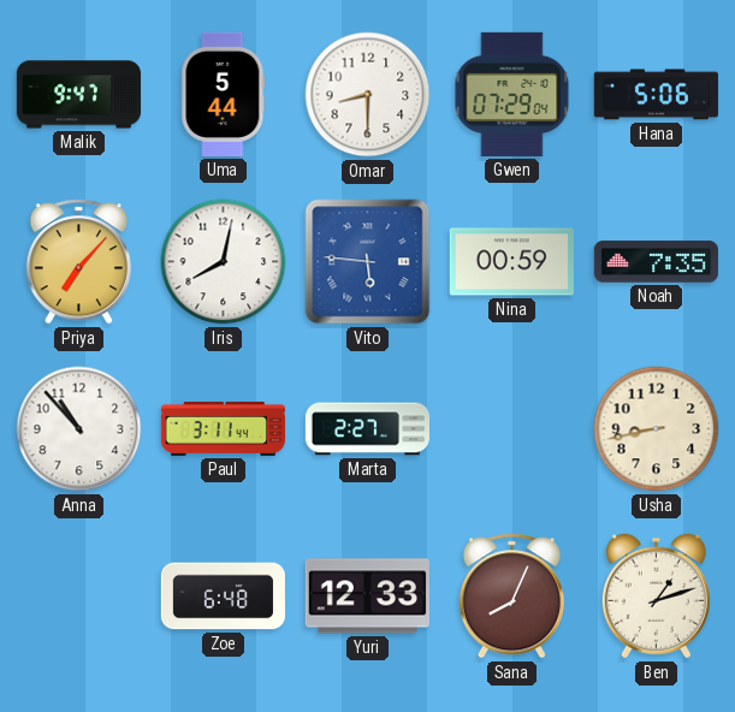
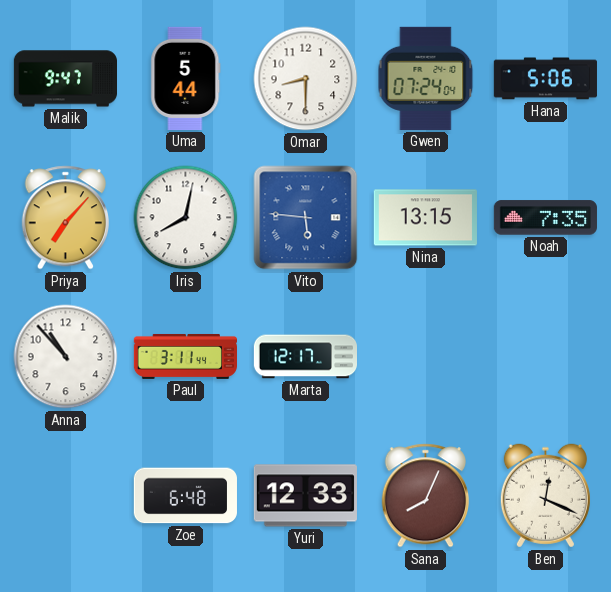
Gwen: 07:29 -> 07:24 (426, 78)
Nina: 00:59 -> 13:15 (425, 218)
Marta: 2:27 -> 12:17 (305, 357)
Usha: 8:43 -> none (657, 429)
Ben: 1:12 -> 12:19 (545, 496)
